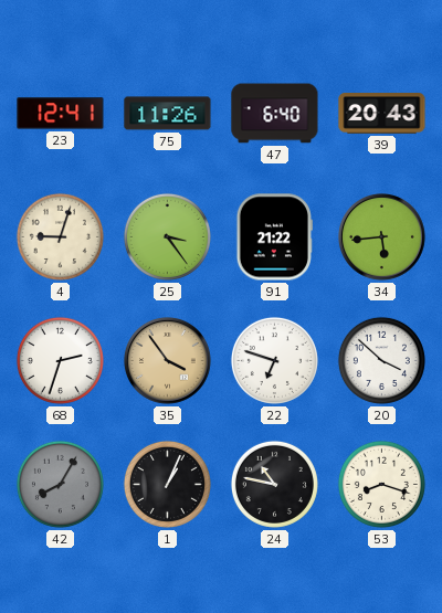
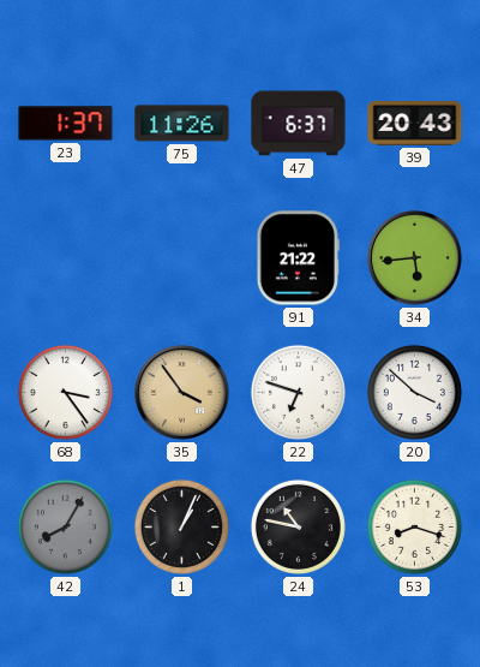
23: 12:41 -> 1:37 (66, 124)
47: 6:40 -> 6:37 (299, 124)
4: 9:03 -> none (60, 236)
25: 3:24 -> none (167, 236)
68: 2:33 -> 3:24 (65, 392)
